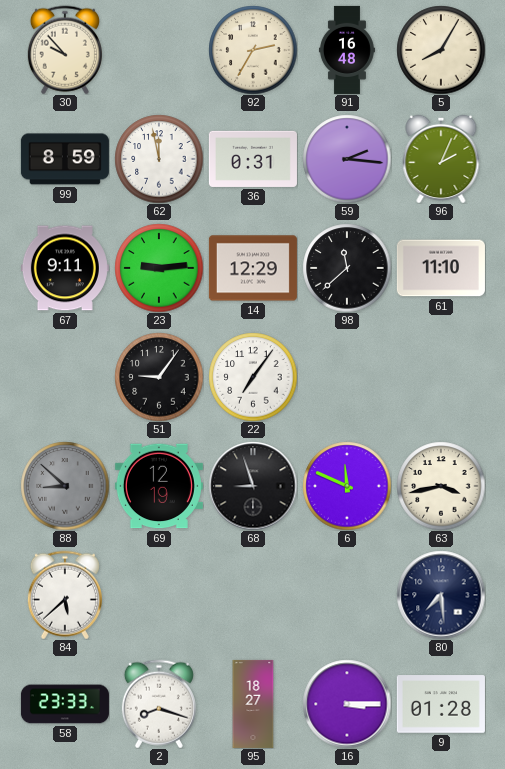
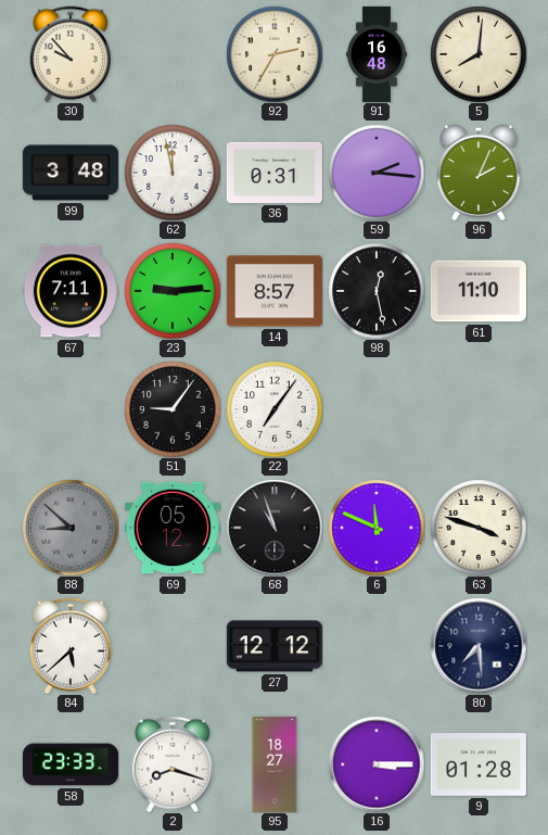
5: 8:05 -> 8:01 (479, 54)
99: 8:59 -> 3:48 (71, 173)
67: 9:11 -> 7:11 (71, 291)
14: 12:29 -> 8:57 (275, 291)
98: 11:38 -> 12:28 (377, 291)
69: 12:19 -> 05:12 (173, 528)
68: 8:57 -> 10:57 (275, 528)
63: 3:43 -> 3:48 (479, 528)
27: none -> 12:12 (275, 646)
